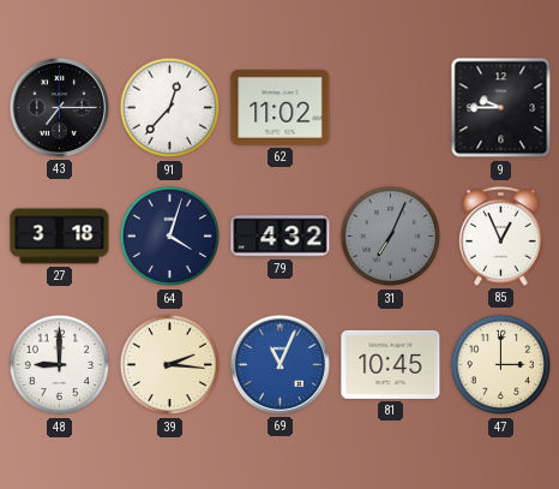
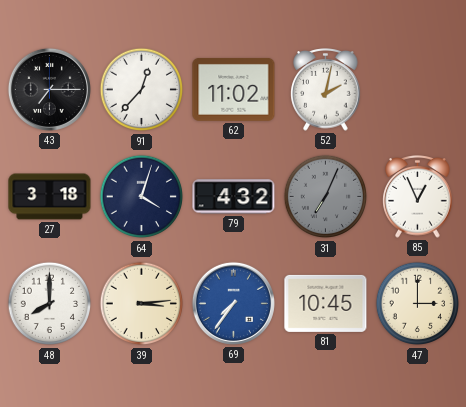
52: none -> 2:02 (326, 90)
9: 9:45 -> none (501, 108)
48: 9:00 -> 8:00 (50, 304)
39: 2:16 -> 3:14 (142, 304)
69: 11:04 -> 7:36 (233, 303)
